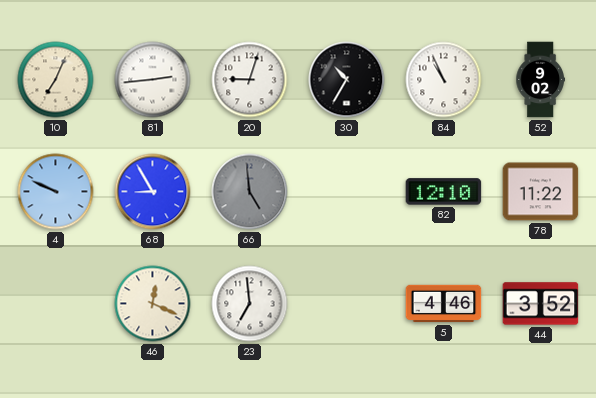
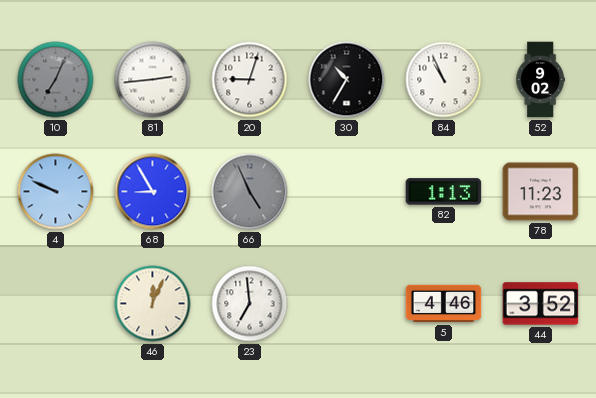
10 dial: cream -> grey (56, 80)
66: 4:59 -> 4:56 (250, 192)
82: 12:10 -> 1:13 (444, 192)
78: 11:22 -> 11:23 (541, 192)
46: 12:19 -> 12:04 (153, 304)
